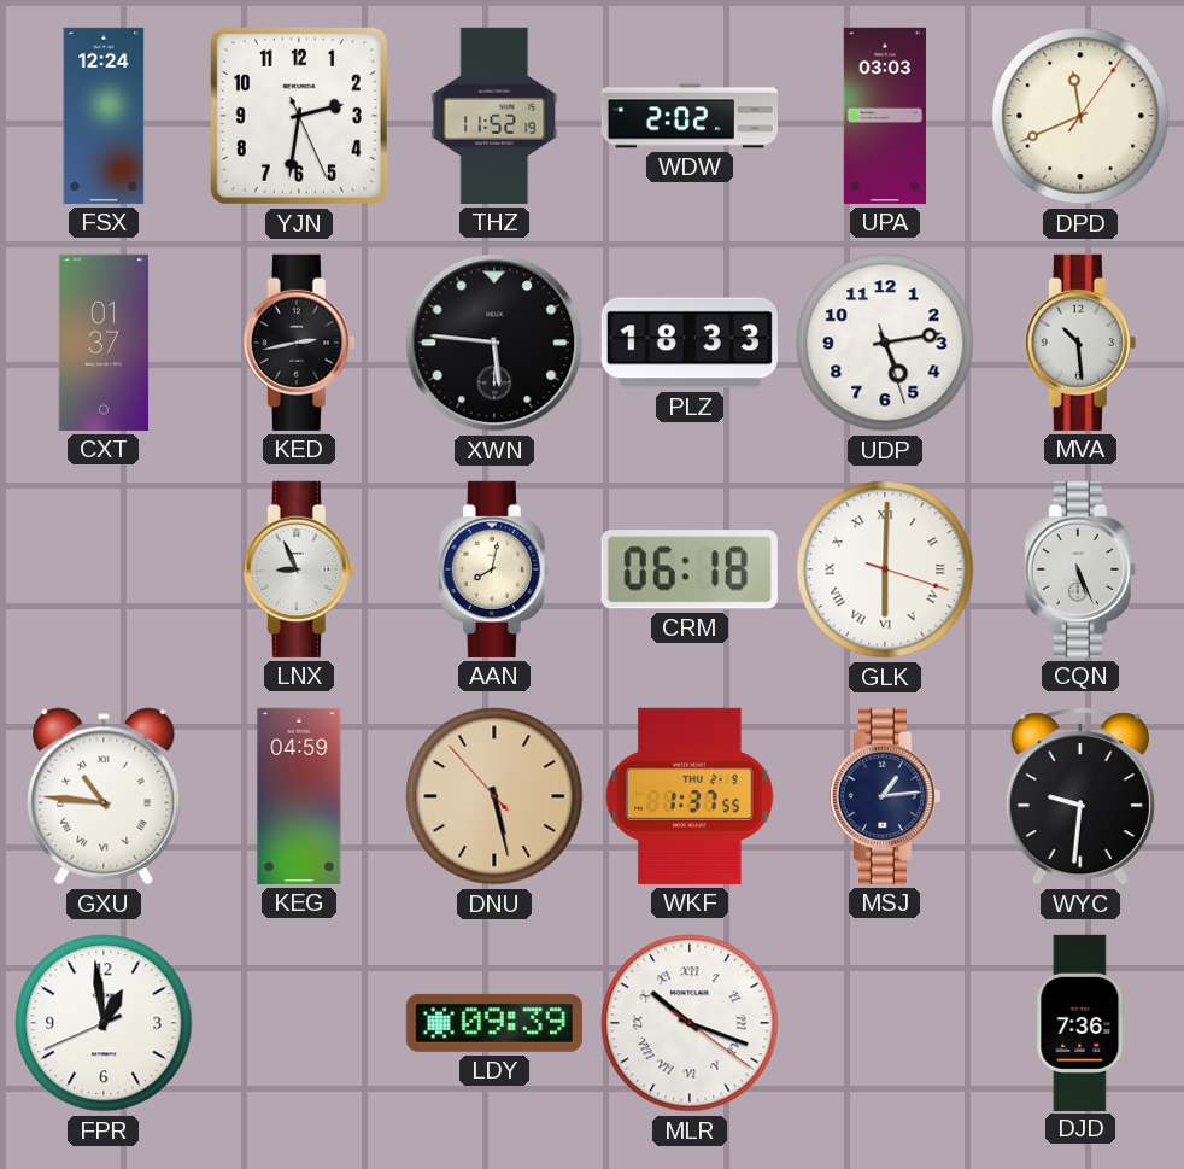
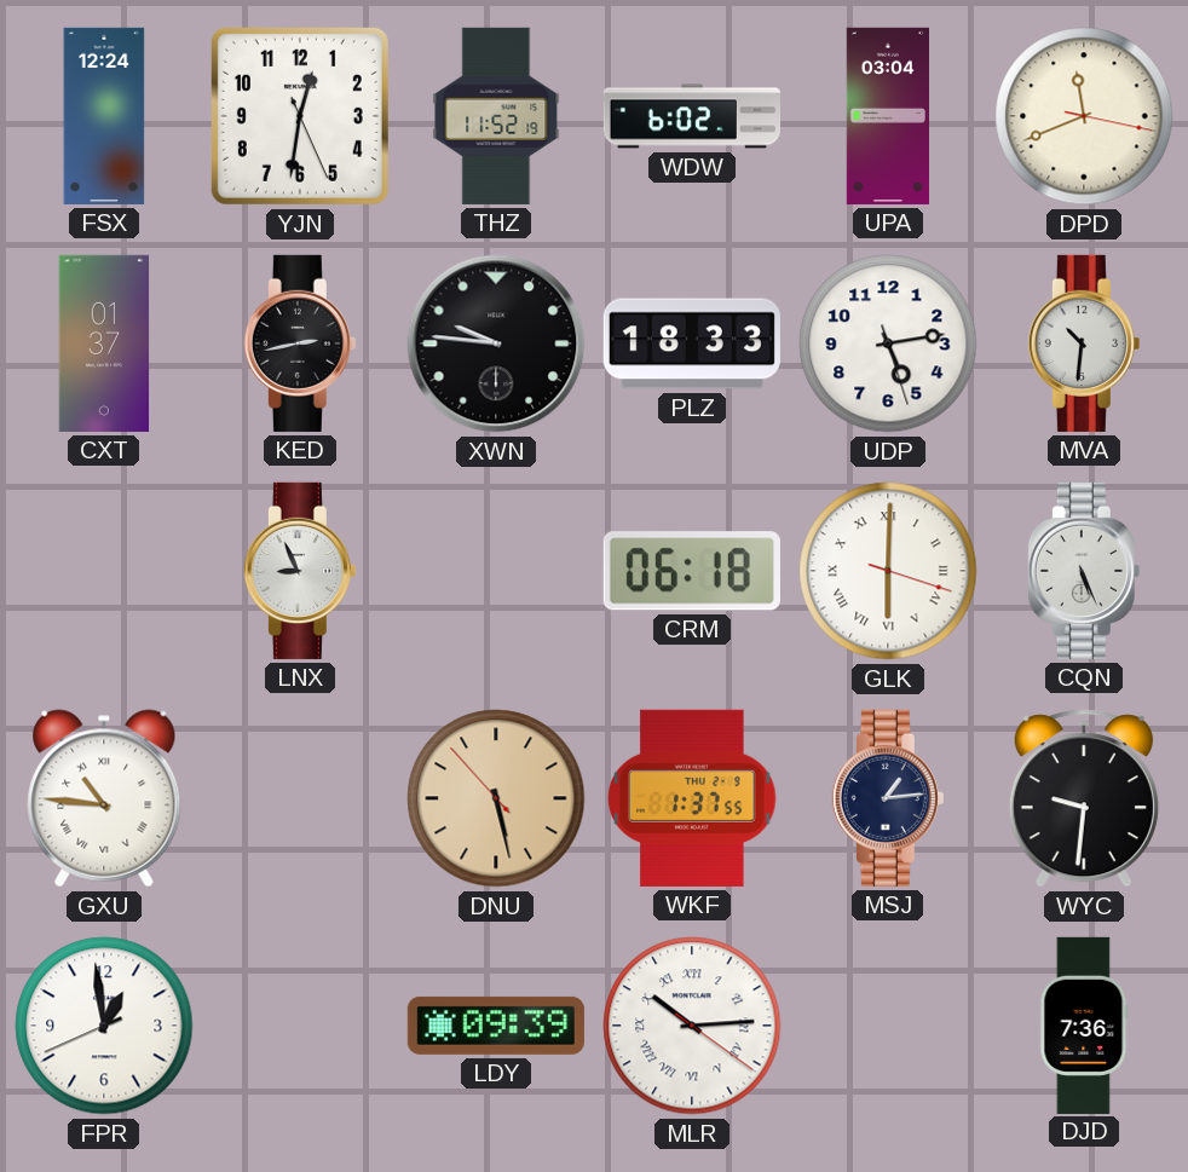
YJN: 2:31 -> 12:31 (300, 116)
WDW: 2:02 -> 6:02 (691, 116)
UPA: 03:03 -> 03:04 (887, 116)
DPD: 11:41:06 -> 11:41:17 (1084, 116)
XWN: 5:46 -> 9:46 (496, 343)
MVA: 10:29 -> 10:31 (1084, 343)
AAN: 8:02 -> none (494, 569)
KEG: 04:59 -> none (299, 796)
MLR: 10:18 -> 10:14 (692, 1026)
